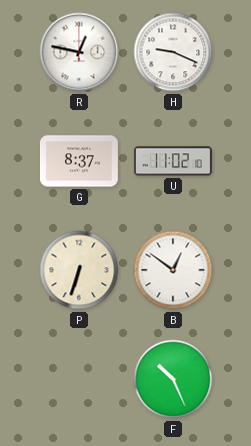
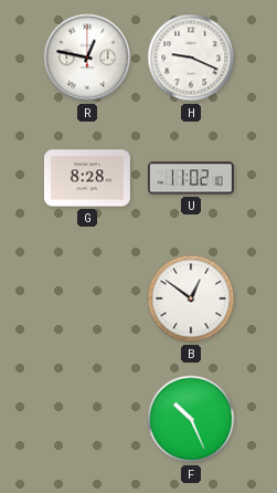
G: 8:37 -> 8:28 (87, 178)
P: 6:33 -> none (79, 270)
